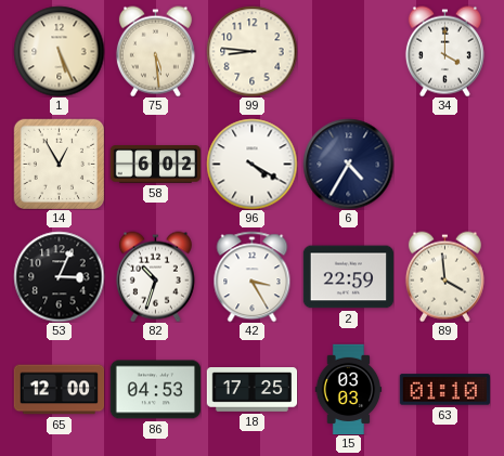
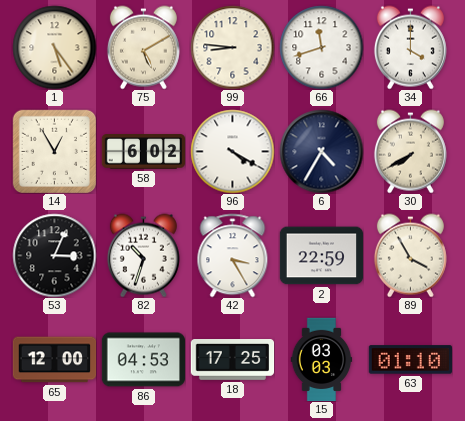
1: 5:26 -> 5:24 (54, 47)
75: 5:29 -> 5:10 (143, 47)
66: none -> 11:42 (321, 47)
30: none -> 7:40 (410, 151)
89: 3:59 -> 3:55 (410, 255)
